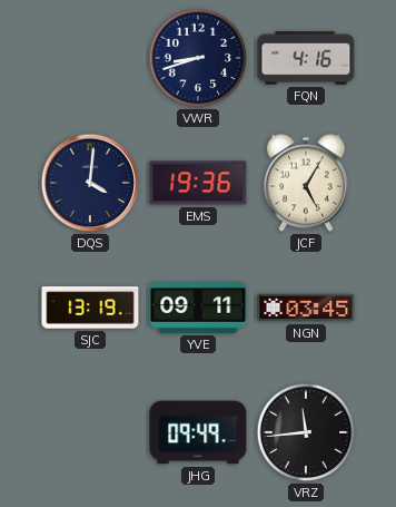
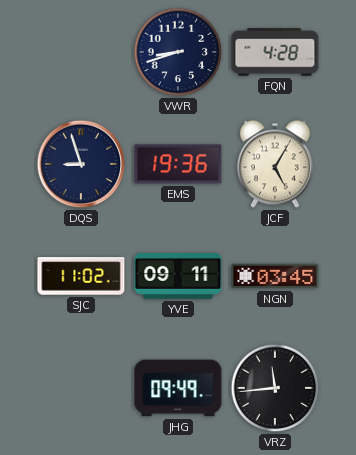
FQN: 4:16 -> 4:28 (275, 52)
DQS: 4:01 -> 8:57 (81, 164)
SJC: 13:19 -> 11:02 (81, 276)
